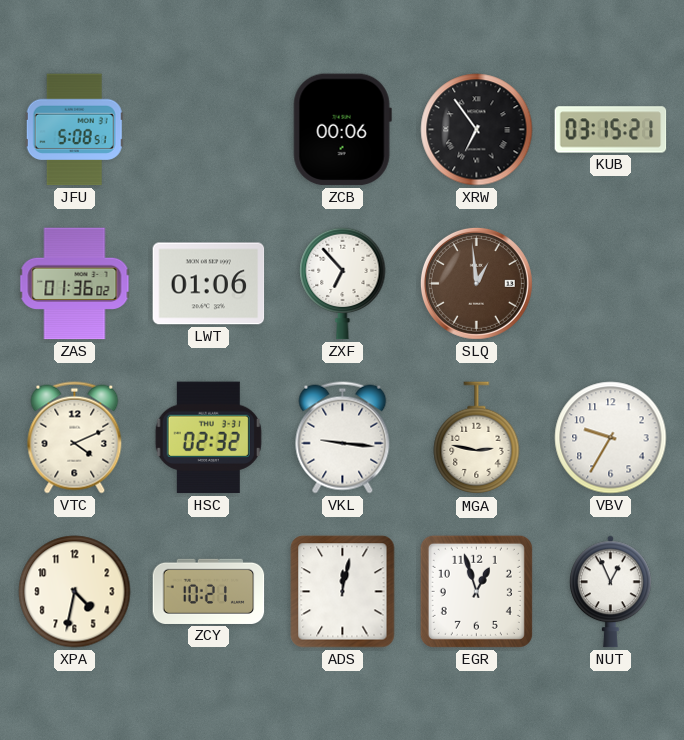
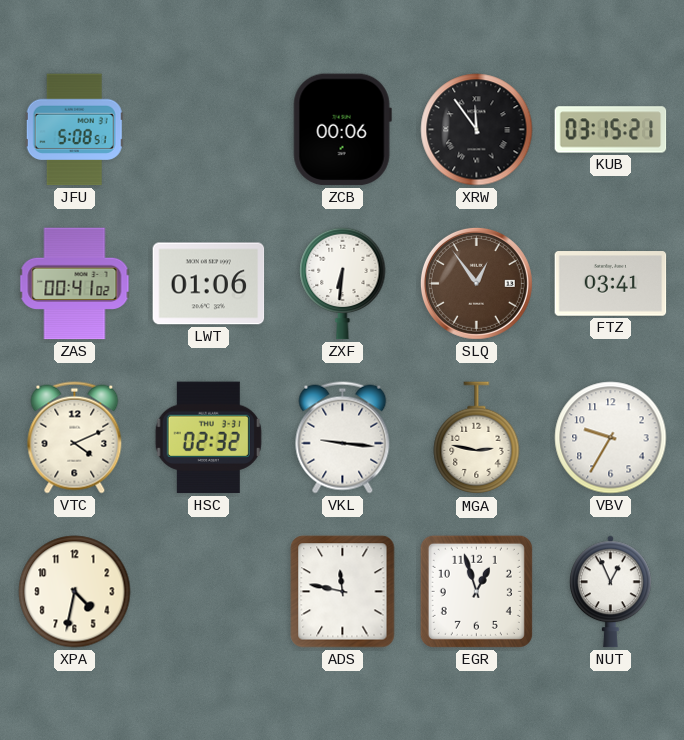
XRW: 6:54 -> 11:54 (477, 130)
ZAS: 01:36 -> 00:41 (75, 284)
ZXF: 6:53 -> 6:31 (343, 283)
SLQ: 12:59 -> 12:54 (476, 283)
FTZ: none -> 03:41 (611, 284)
ZCY: 10:21 -> none (209, 591)
ADS: 12:02 -> 11:47 (343, 592)
